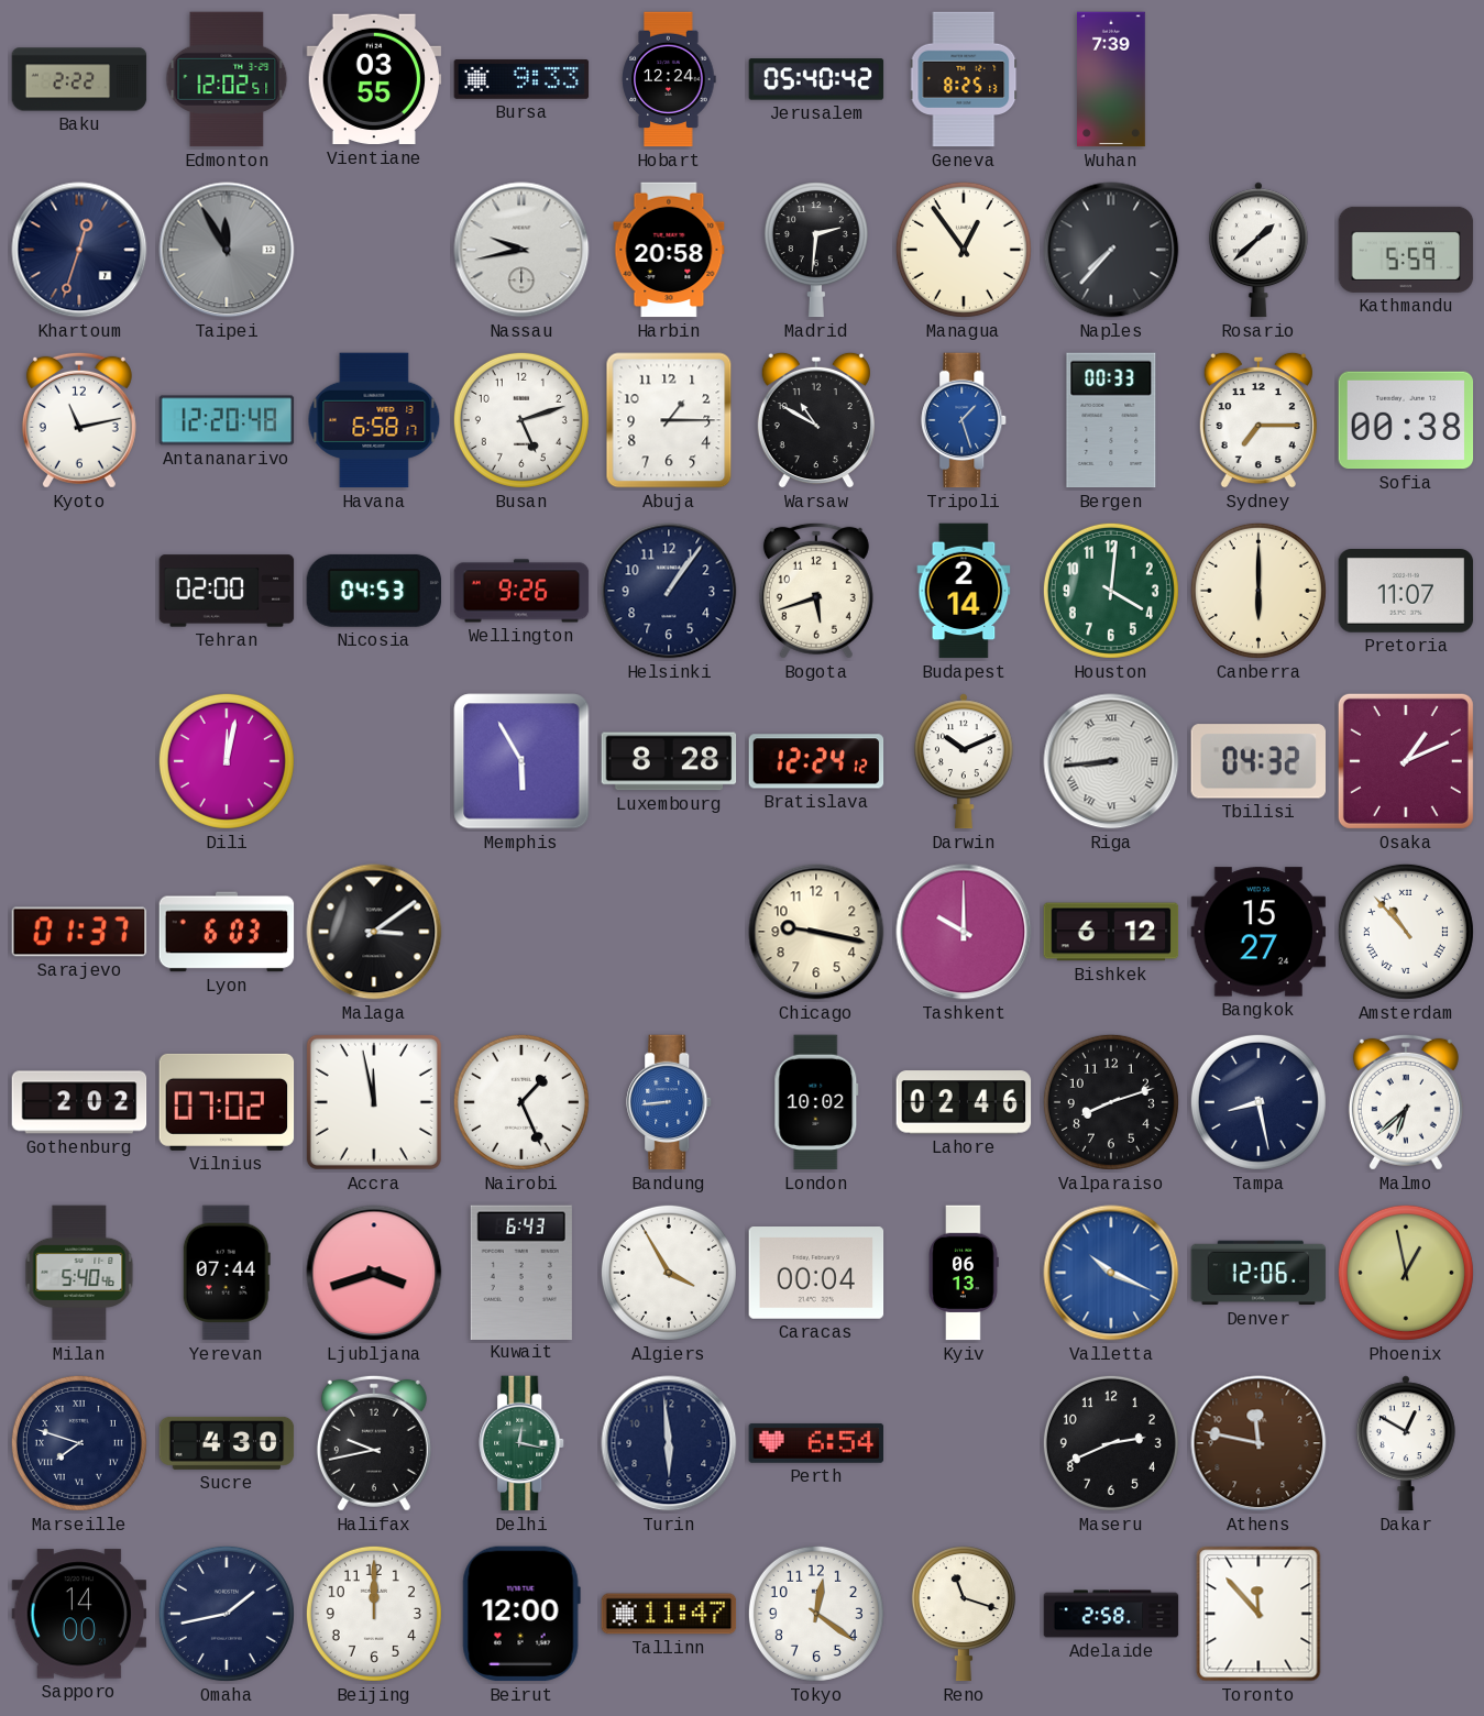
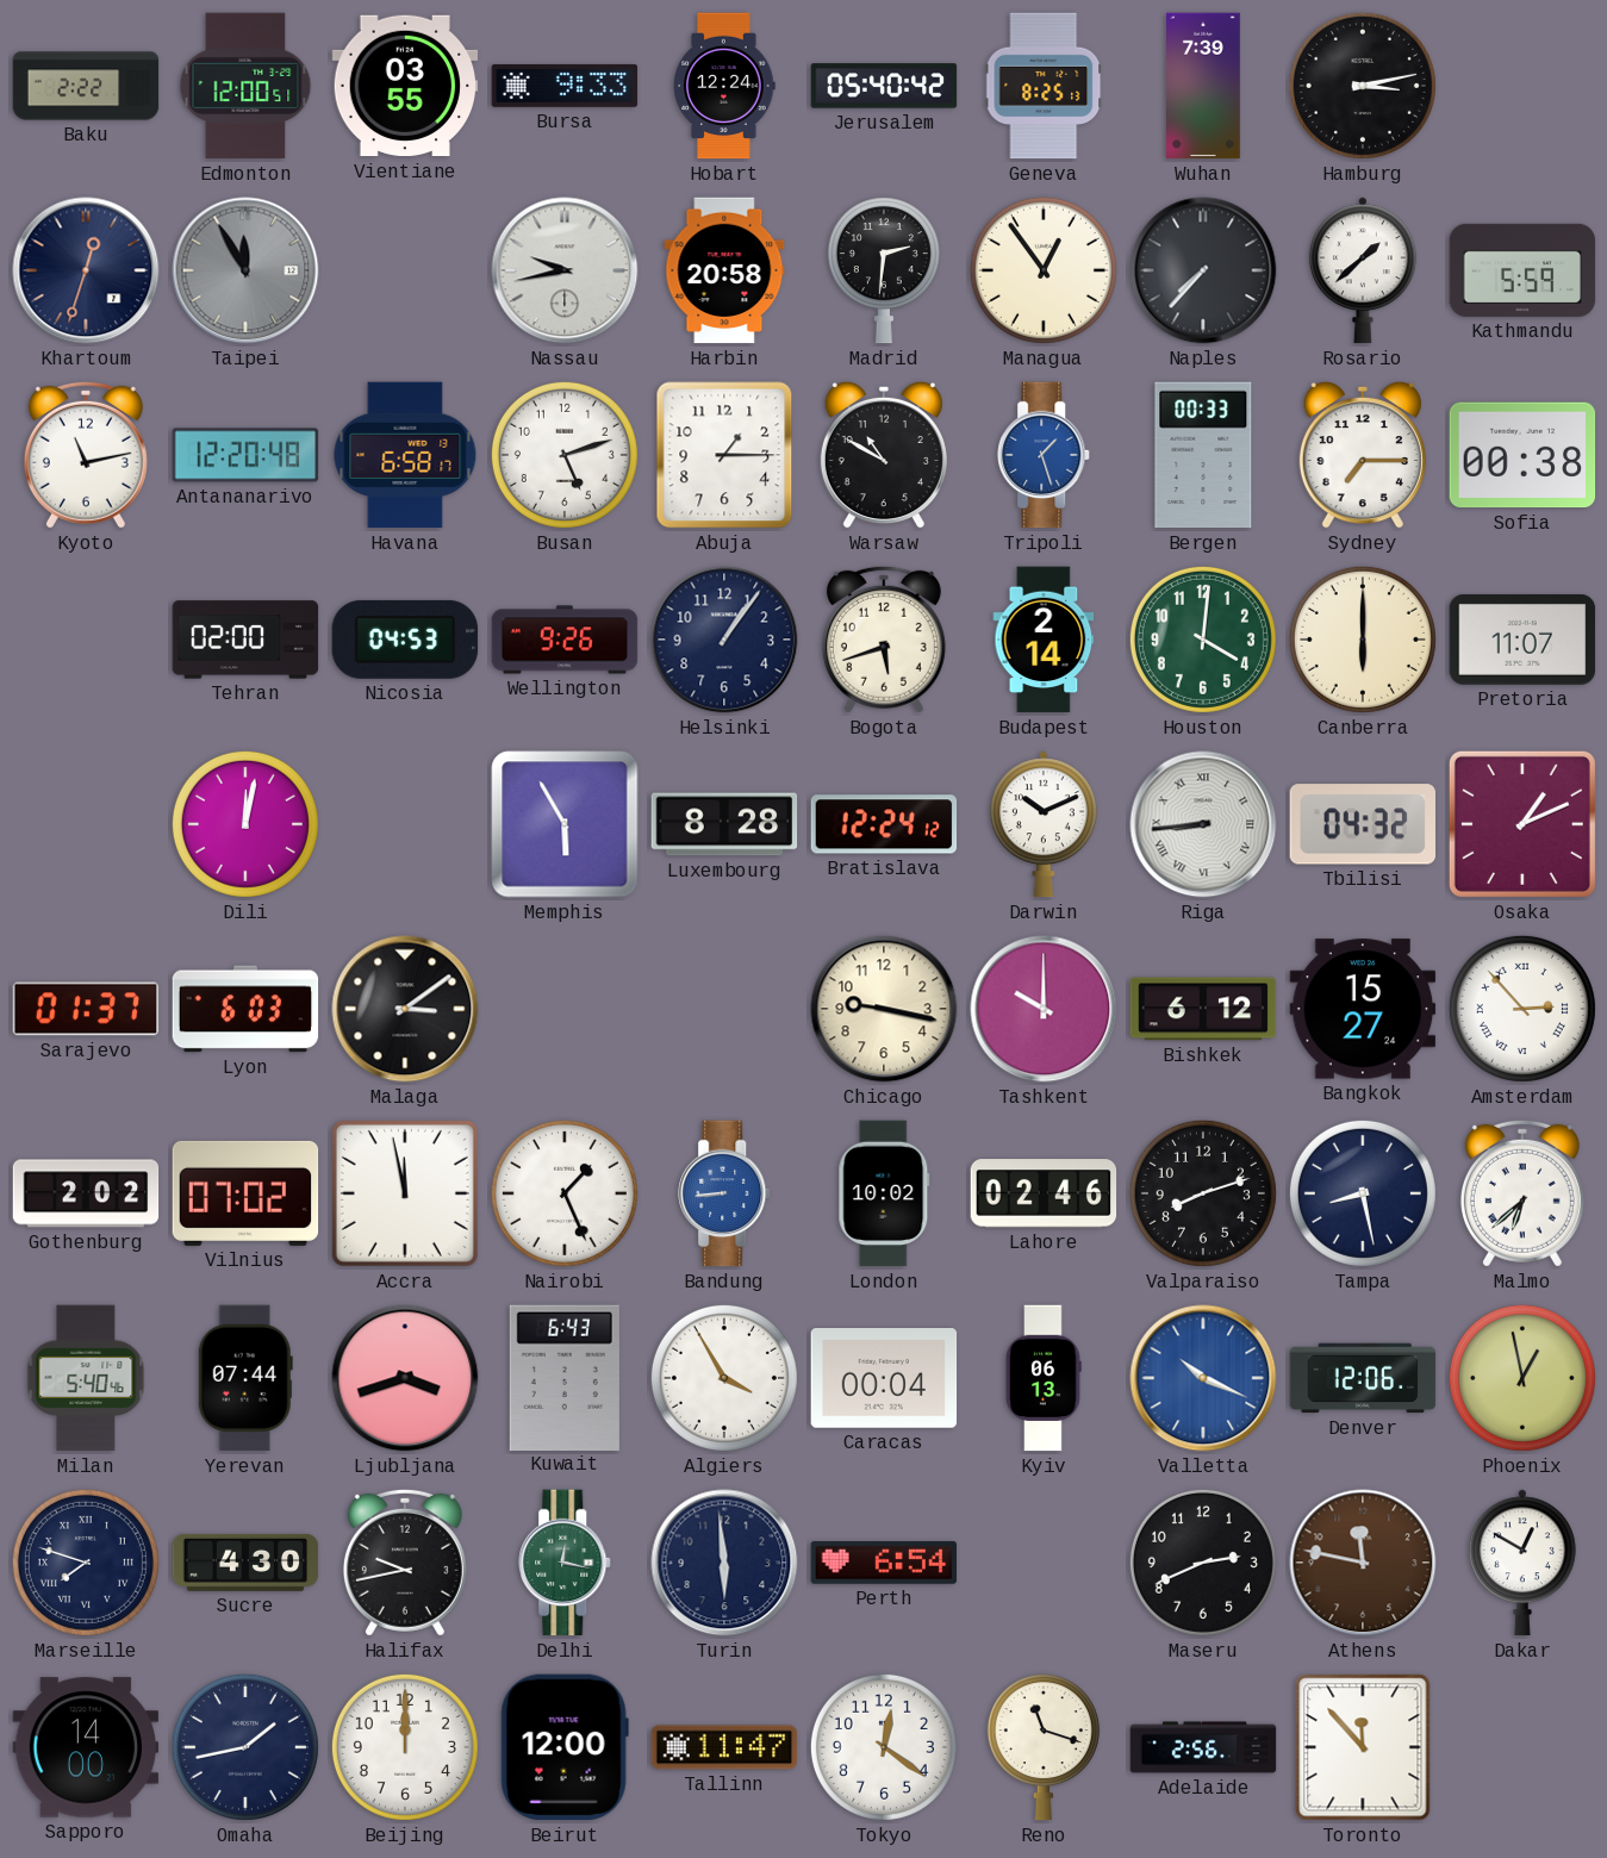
Edmonton: 12:02 -> 12:00 (245, 86)
Hamburg: none -> 3:13 (1363, 86)
Amsterdam: 10:53 -> 2:53 (1522, 1009)
Adelaide: 2:58 -> 2:56 (1203, 1747)
